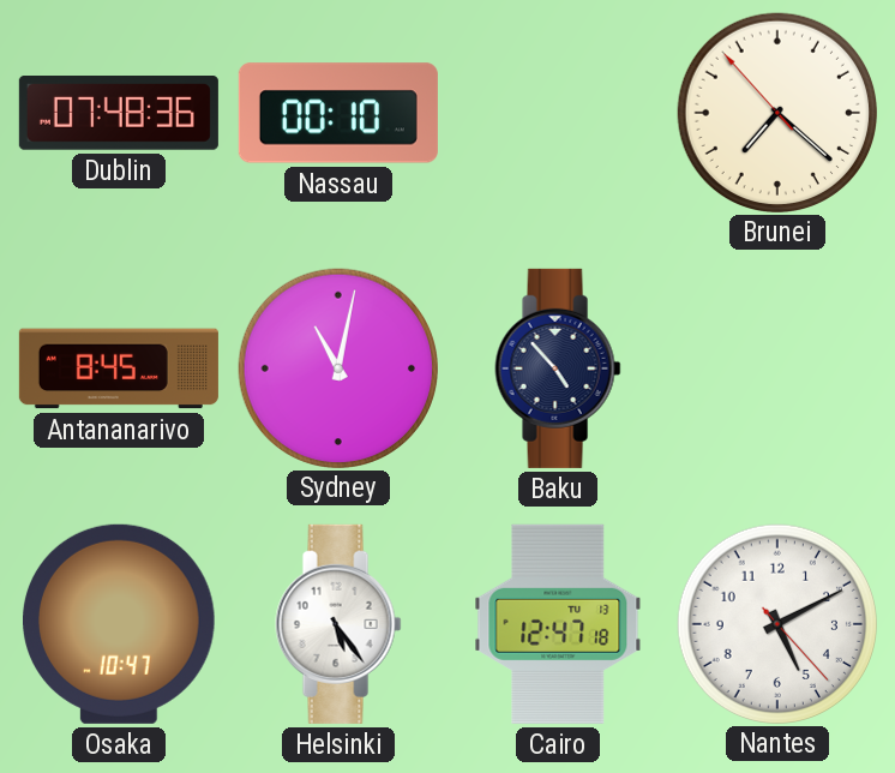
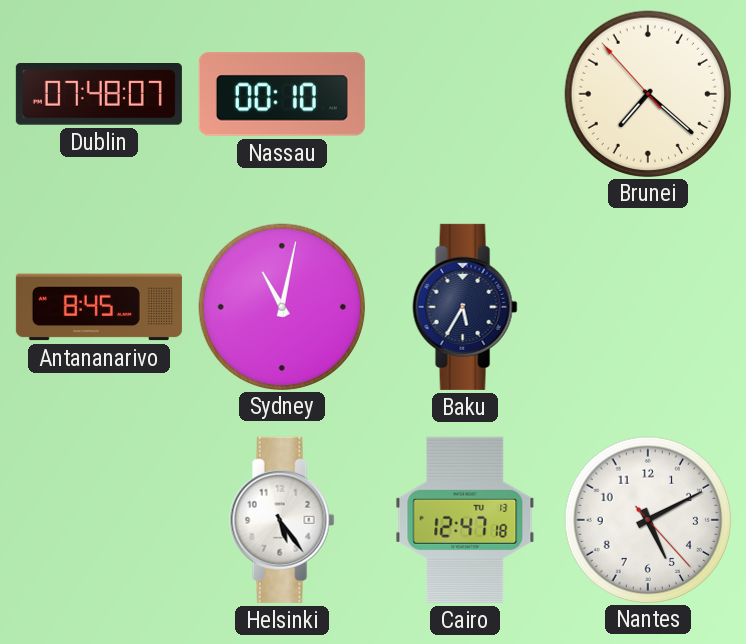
Dublin: 07:48:36 -> 07:48:07 (99, 95)
Baku: 4:53 -> 5:35 (465, 307)
Osaka: 10:47 -> none (120, 624)
